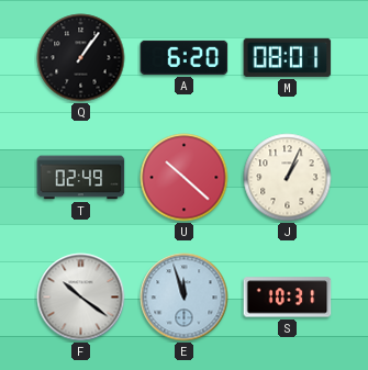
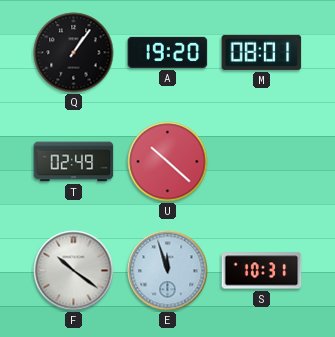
A: 6:20 -> 19:20 (168, 52)
J: 1:04 -> none (288, 178)
